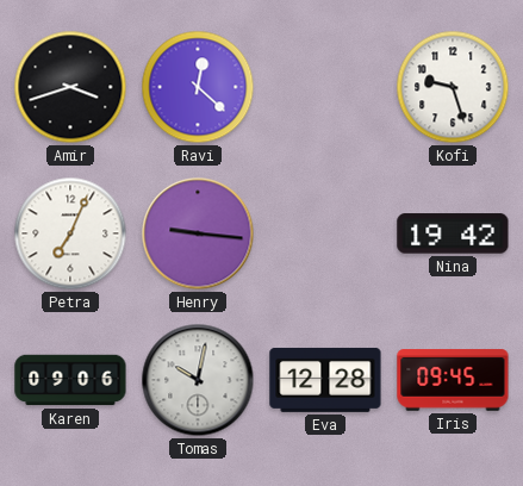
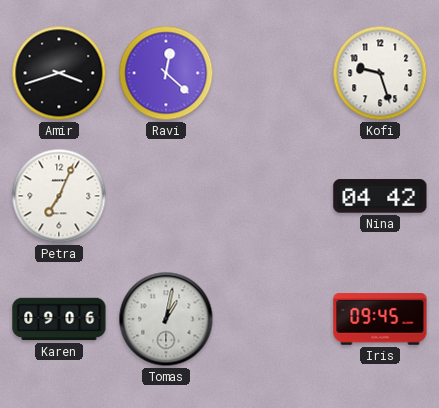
Henry: 9:16 -> none (198, 233)
Nina: 19:42 -> 04:42 (380, 196)
Tomas: 10:02 -> 1:02 (166, 319)
Eva: 12:28 -> none (325, 380)
